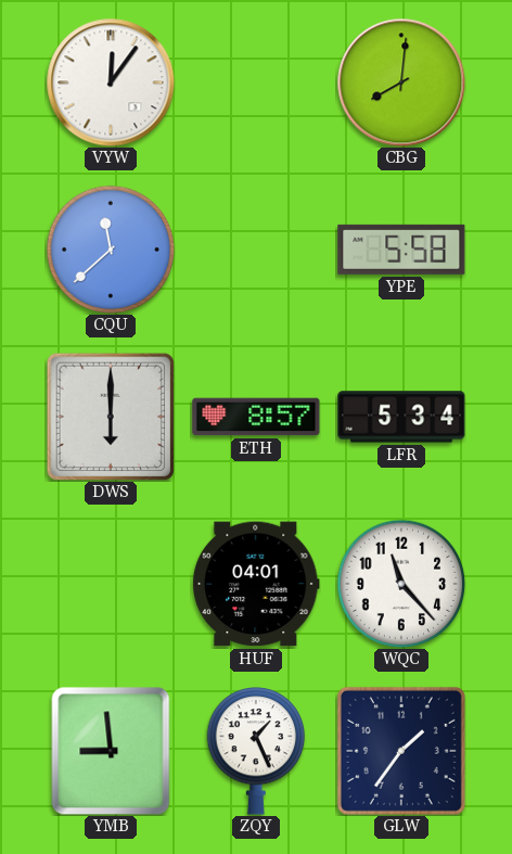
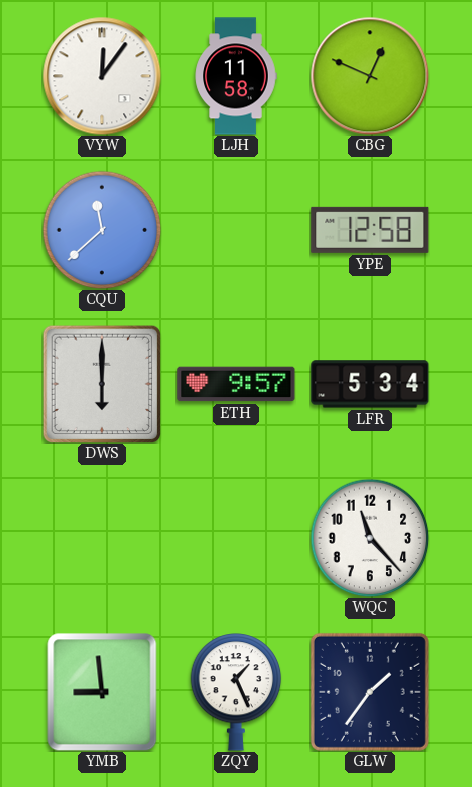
LJH: none -> 11:58 (236, 76)
CBG: 8:01 -> 12:49 (370, 76)
YPE: 5:58 -> 12:58 (370, 230)
ETH: 8:57 -> 9:57 (236, 384)
HUF: 04:01 -> none (256, 584)
